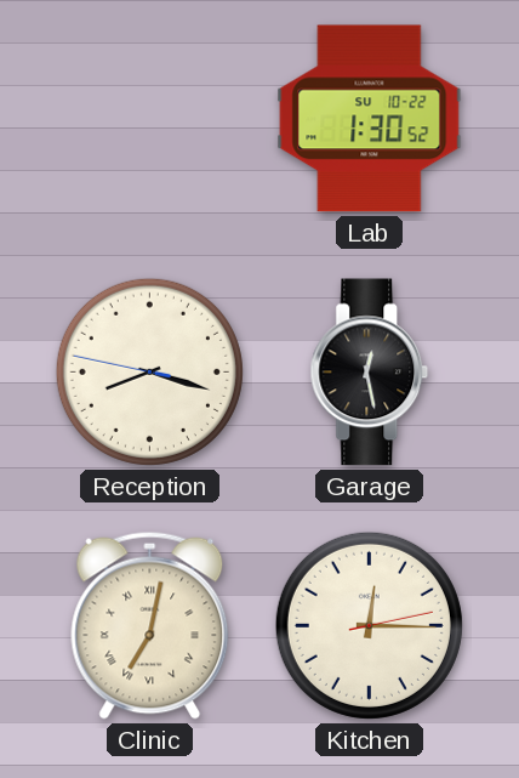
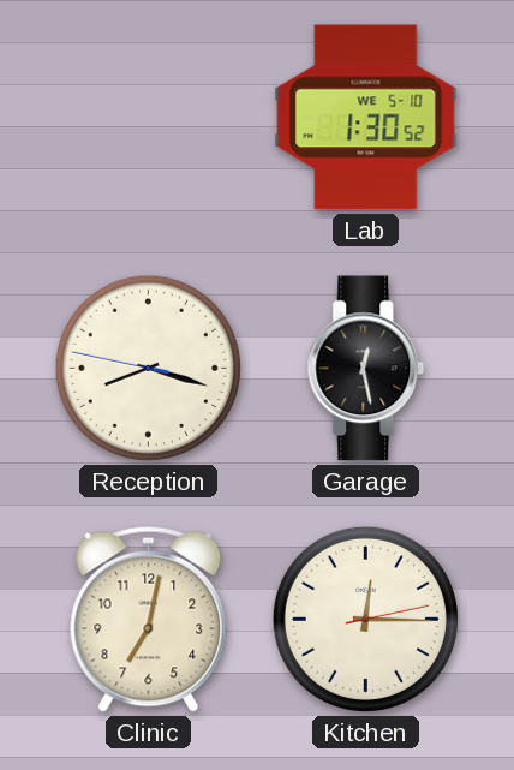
Lab date: SU 10-22 -> WE 5-10 (366, 118)
Clinic numerals: Roman -> Arabic (149, 619)
